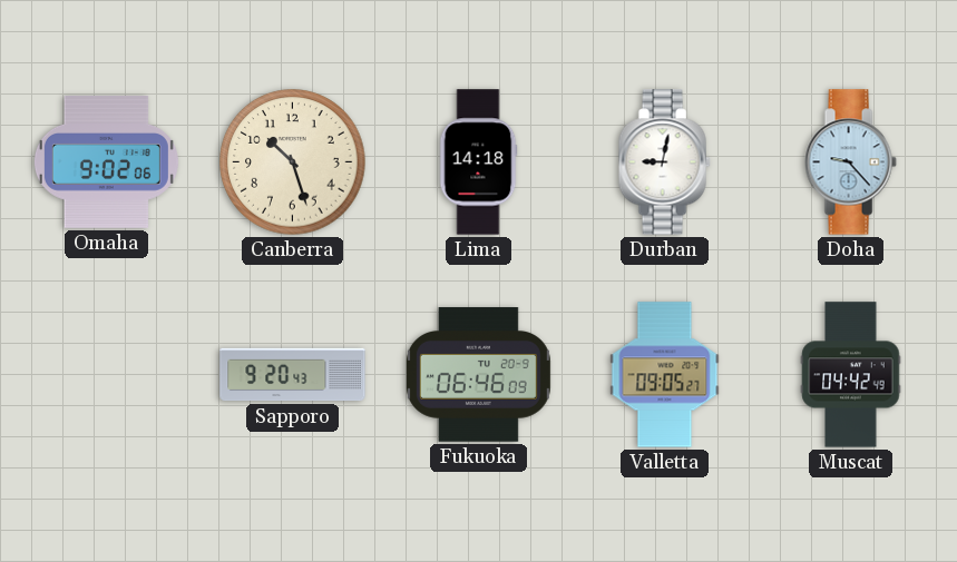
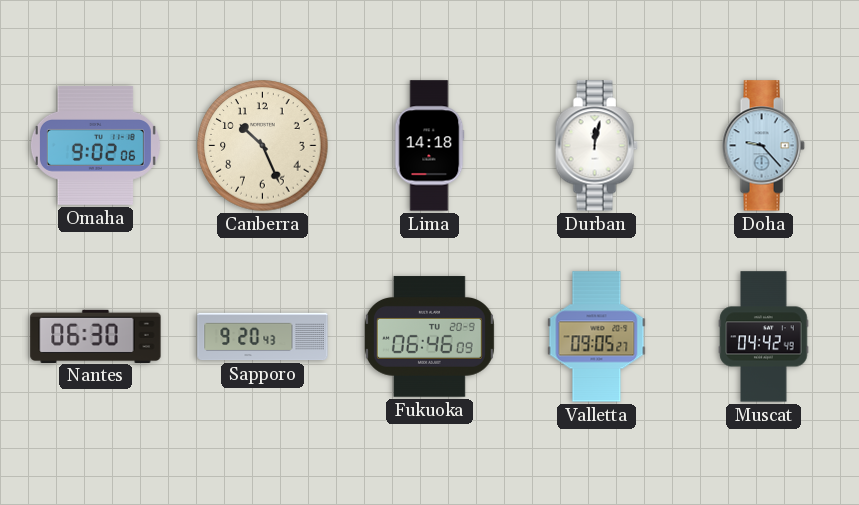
Canberra: 10:27 -> 10:26 (263, 146)
Durban: 9:02 -> 12:02 (596, 146)
Nantes: none -> 06:30 (96, 336)
